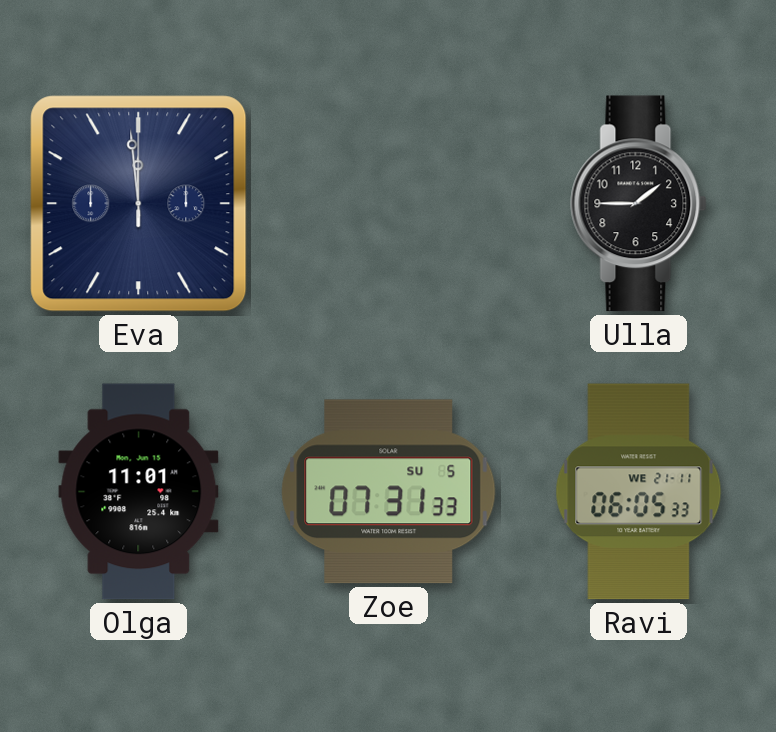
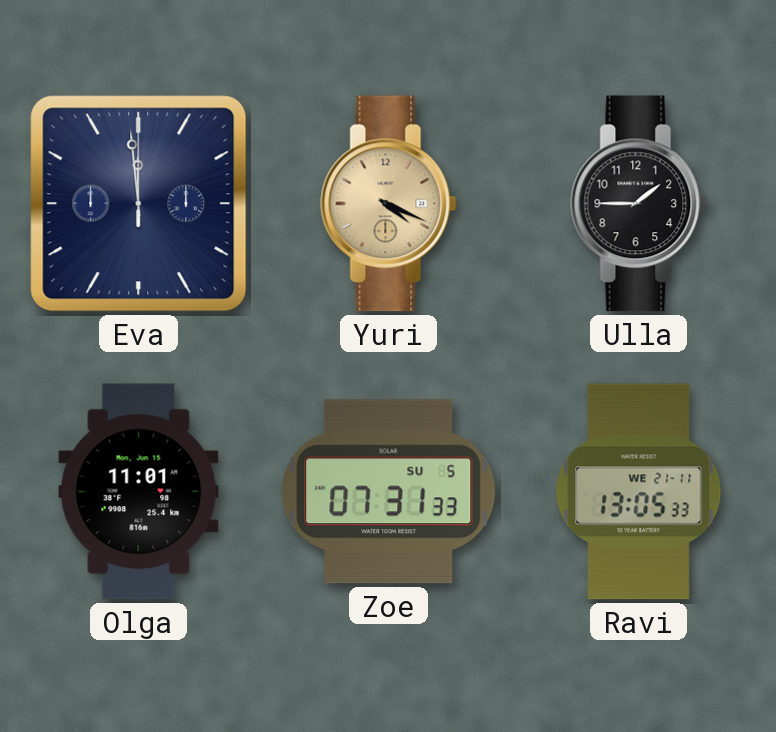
Yuri: none -> 4:19 (389, 204)
Ravi: 06:05 -> 13:05 (639, 492)
